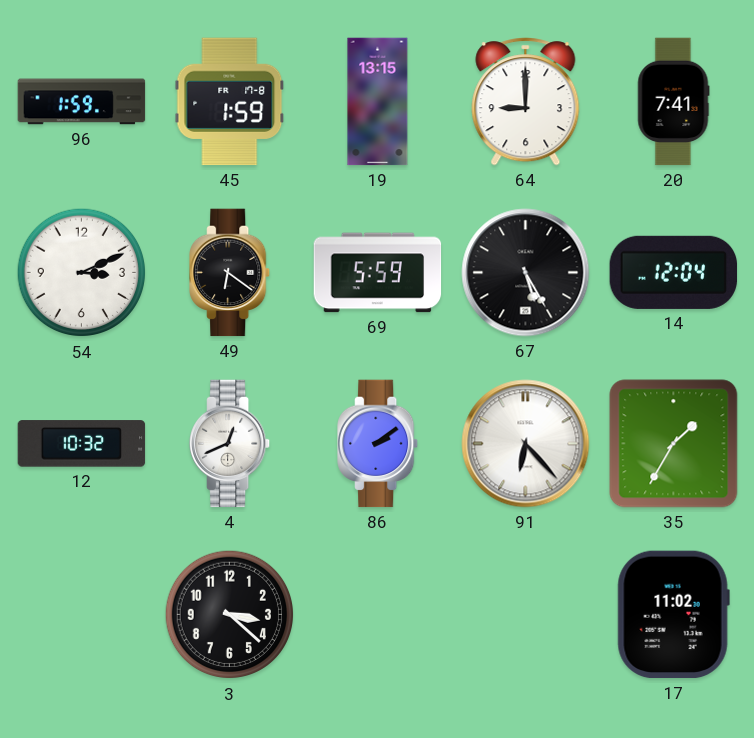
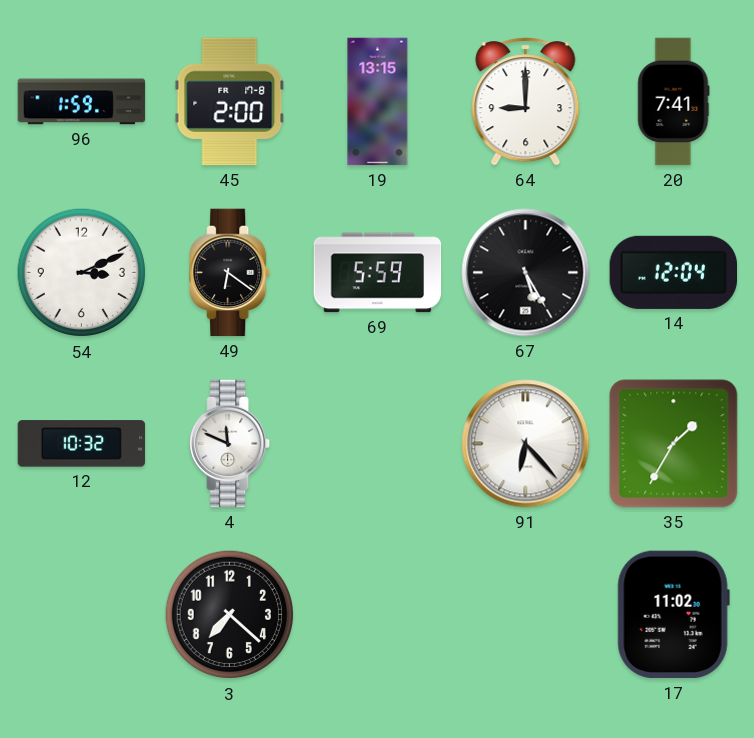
45: 1:59 -> 2:00 (230, 102)
4: 12:41 -> 11:49 (230, 444)
86: 2:09 -> none (378, 444)
3: 3:22 -> 7:22 (230, 615)
